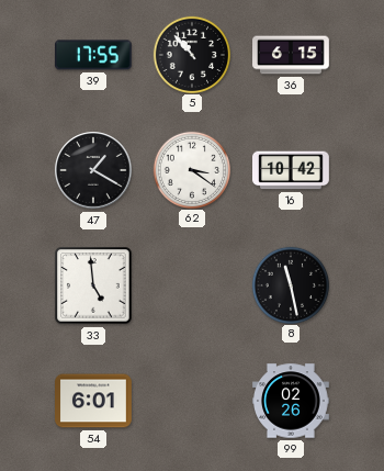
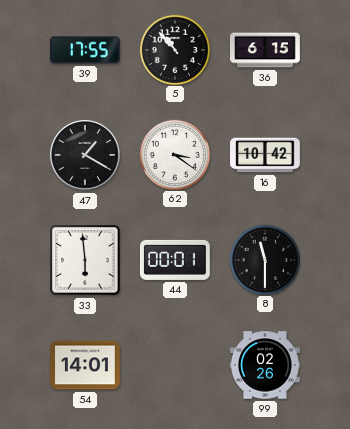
33: 4:59 -> 5:59 (85, 260)
44: none -> 00:01 (176, 260)
8: 11:28 -> 11:30 (264, 259)
54: 6:01 -> 14:01 (86, 365)
